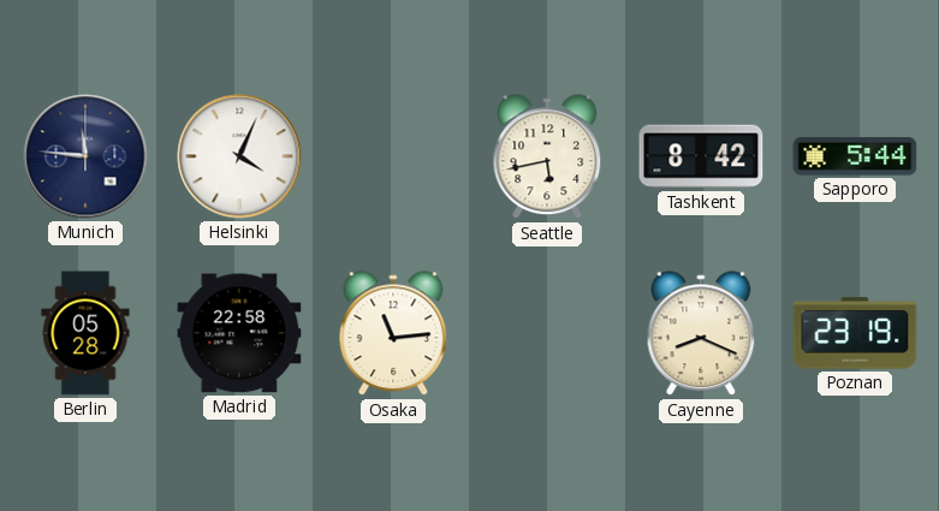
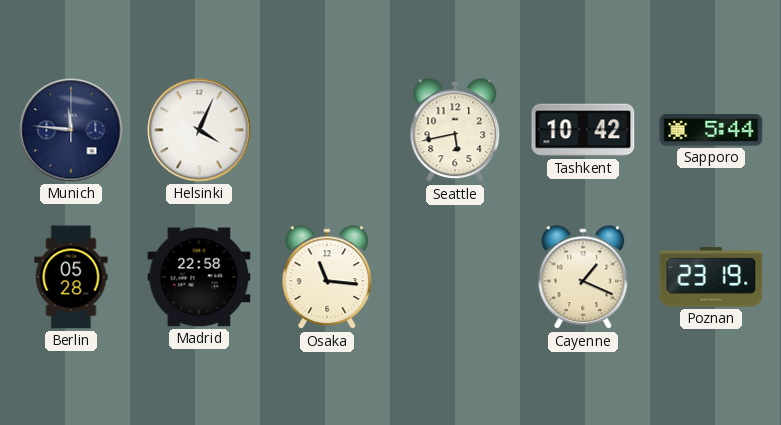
Tashkent: 8:42 -> 10:42 (583, 130)
Osaka: 11:14 -> 11:16 (327, 278)
Cayenne: 8:19 -> 1:19 (583, 278)
